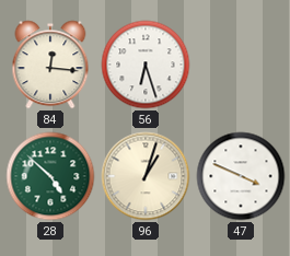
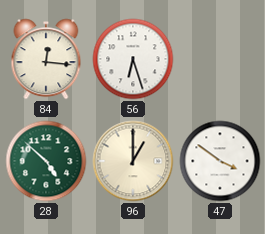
96: 1:03 -> 1:00 (133, 161)
47: 3:49 -> 3:51 (220, 161)
